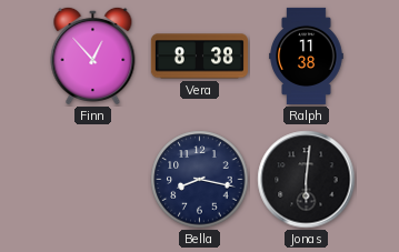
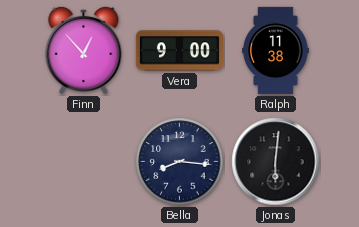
Vera: 8:38 -> 9:00 (179, 51)
Bella: 8:17 -> 8:16 (180, 162)
